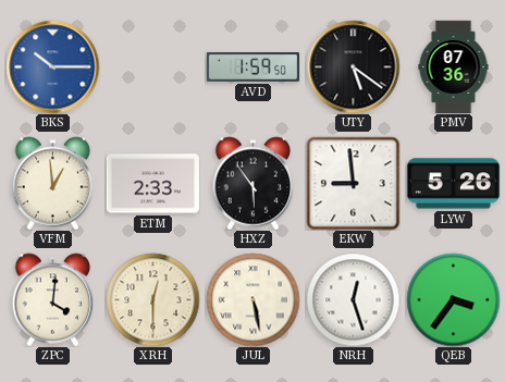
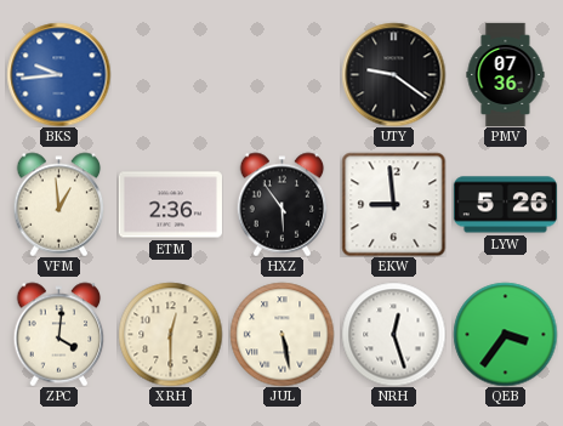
BKS: 10:15 -> 9:44 (58, 74)
AVD: 1:59 -> none (253, 67)
UTY: 5:21 -> 9:21 (393, 74)
ETM: 2:33 -> 2:36 (170, 205)
